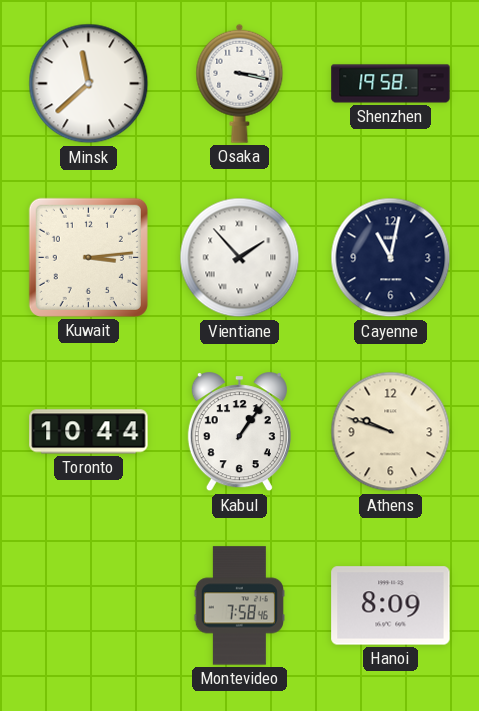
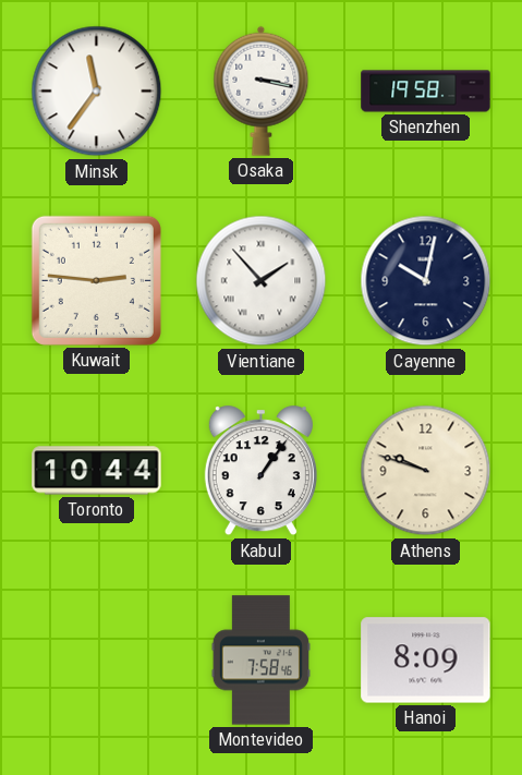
Minsk: 11:38 -> 11:36 (97, 92)
Kuwait: 3:14 -> 2:46 (96, 280)
Cayenne: 11:02 -> 10:02 (426, 281)
